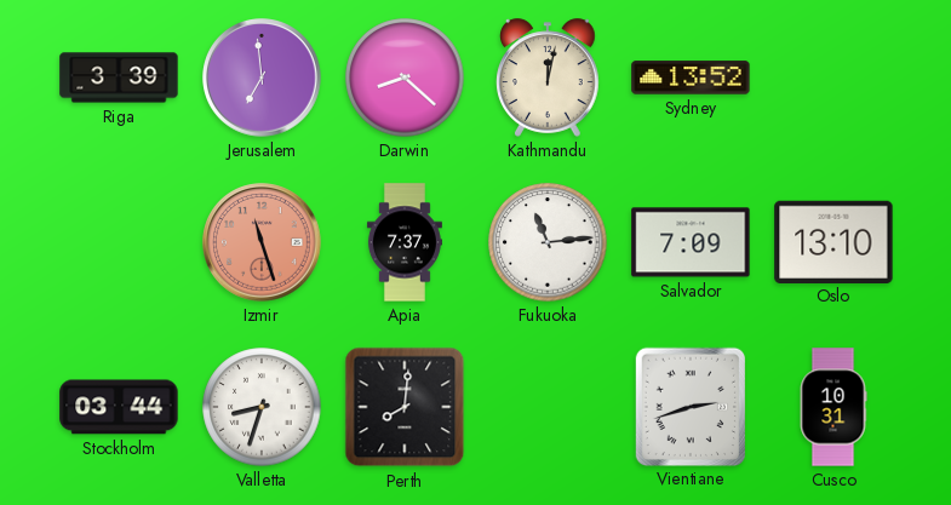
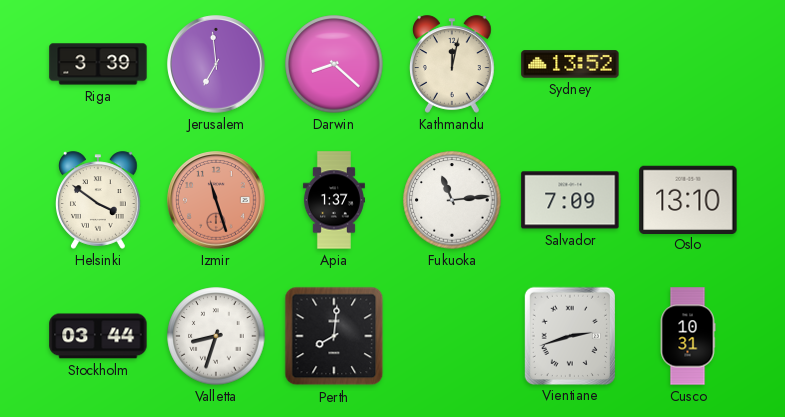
Helsinki: none -> 3:51 (99, 200)
Apia: 7:37 -> 1:37 (334, 200)
